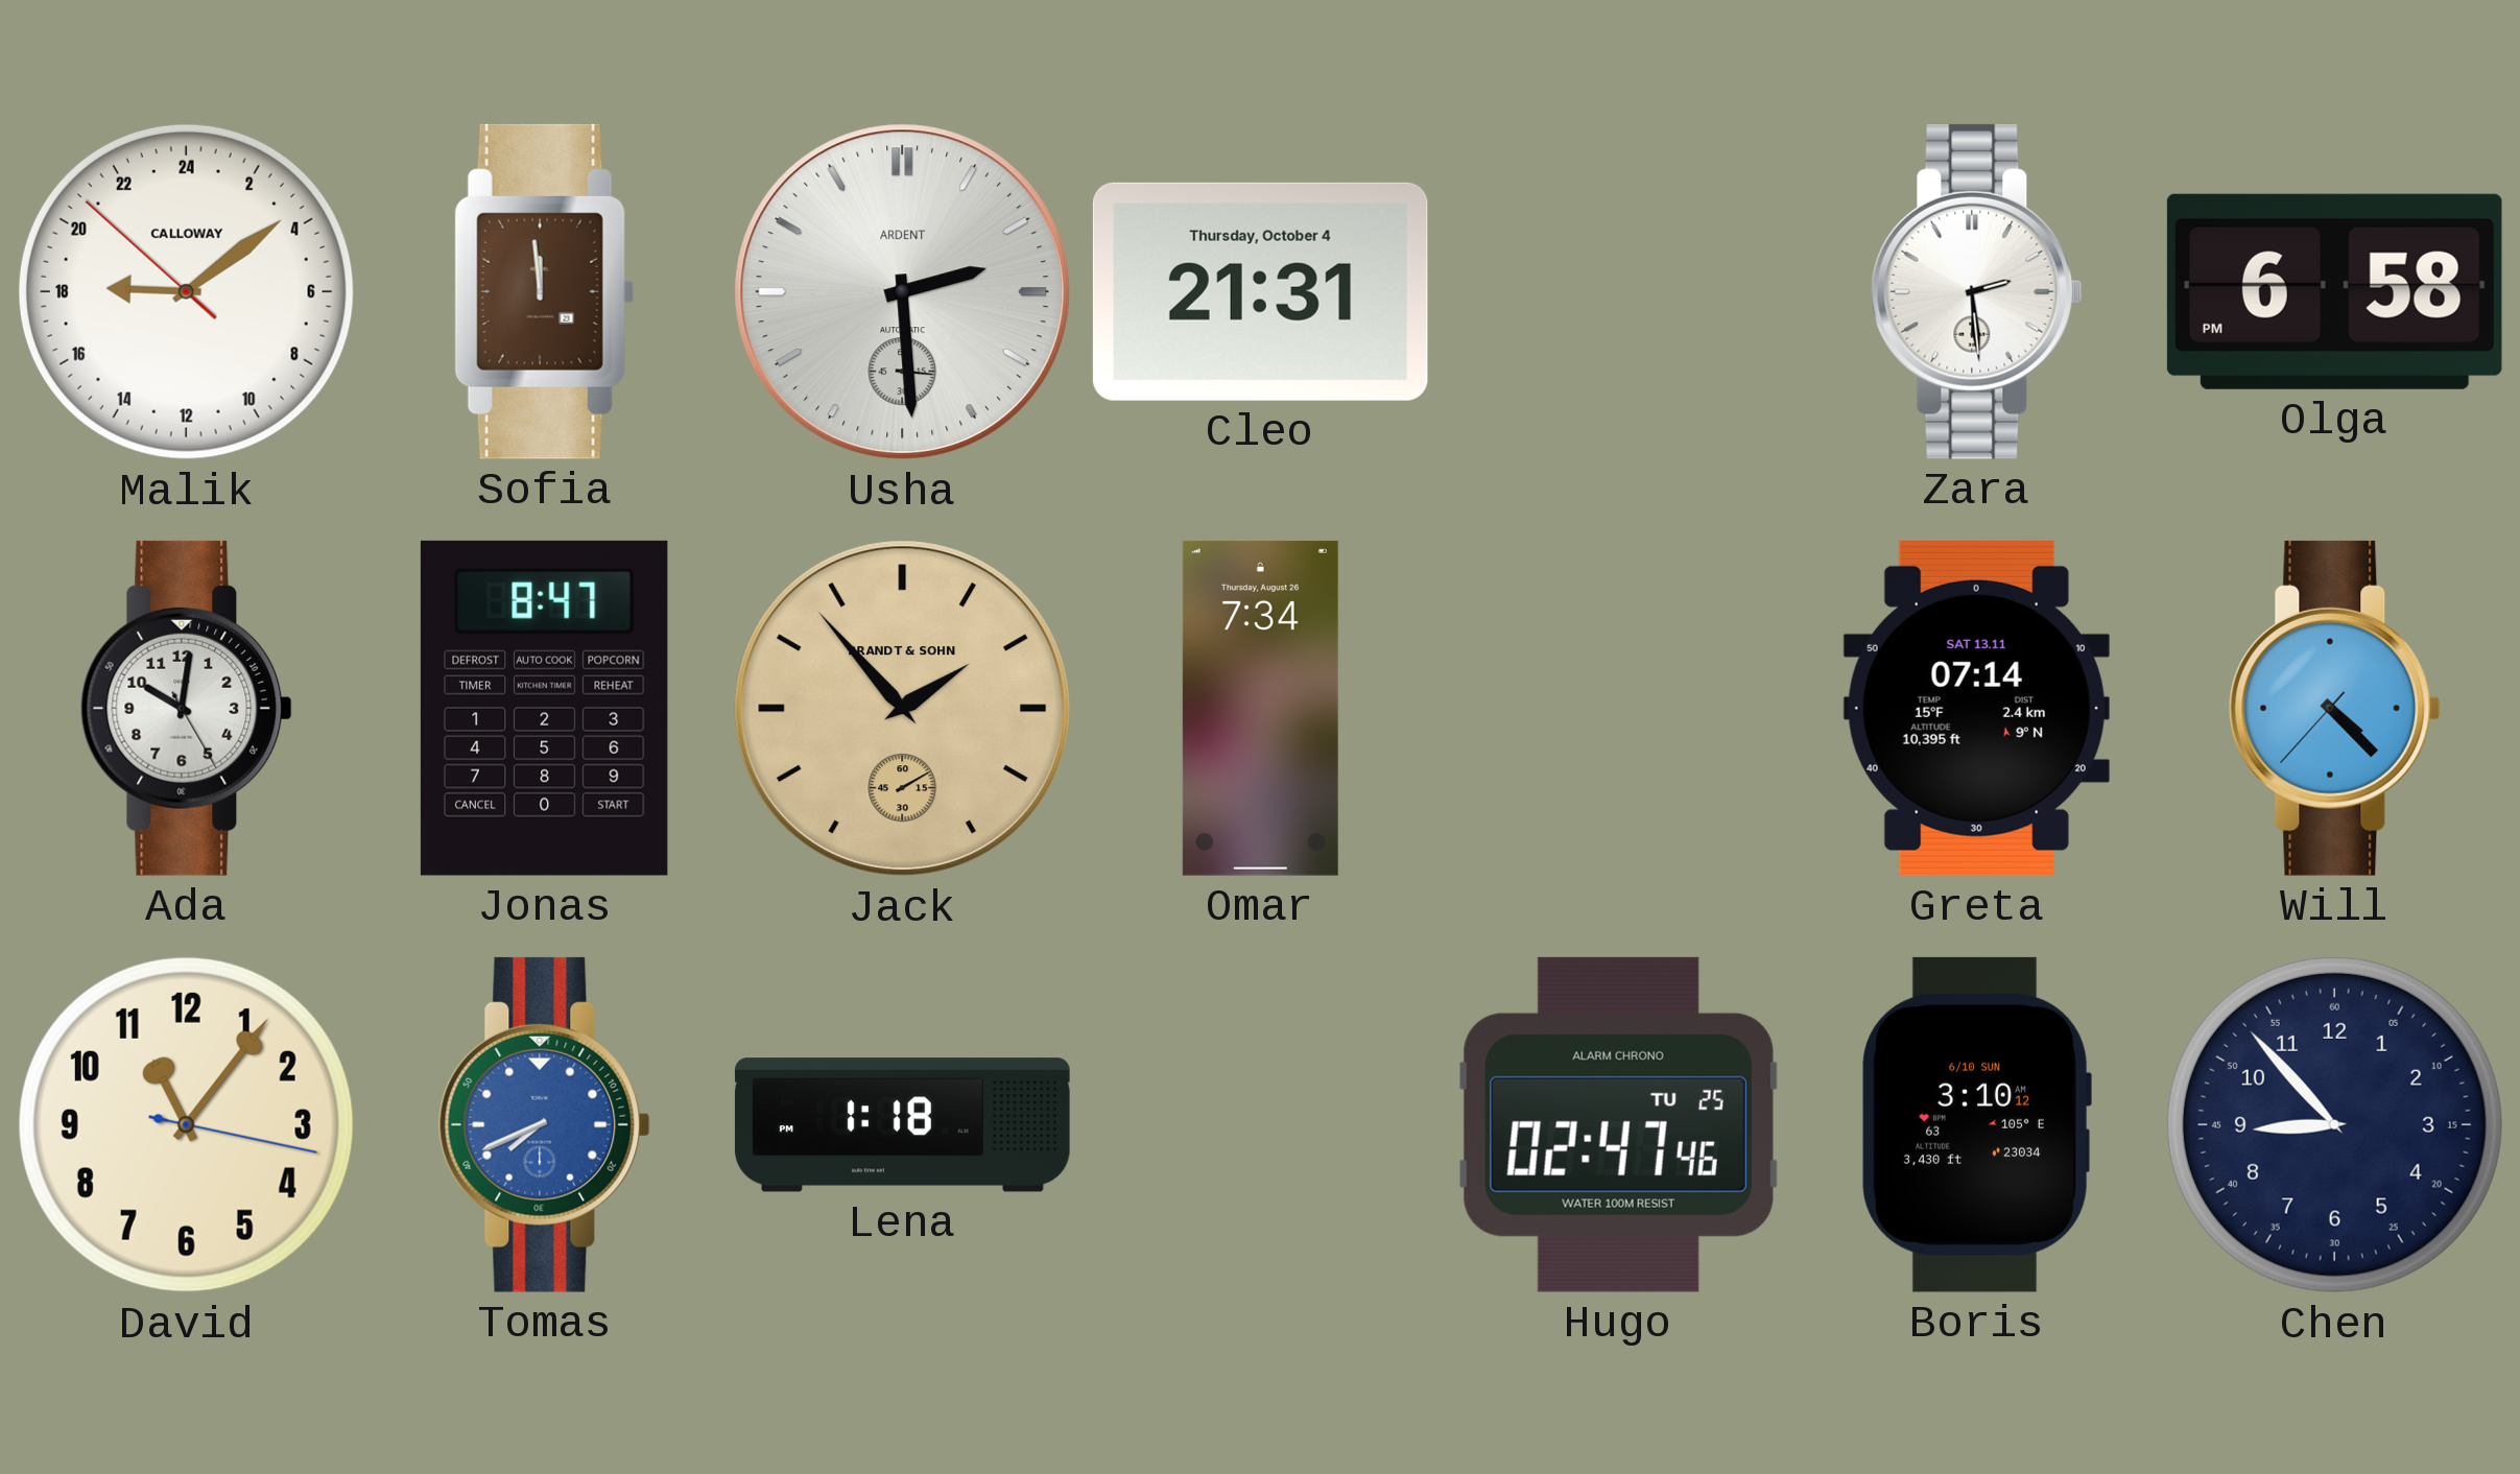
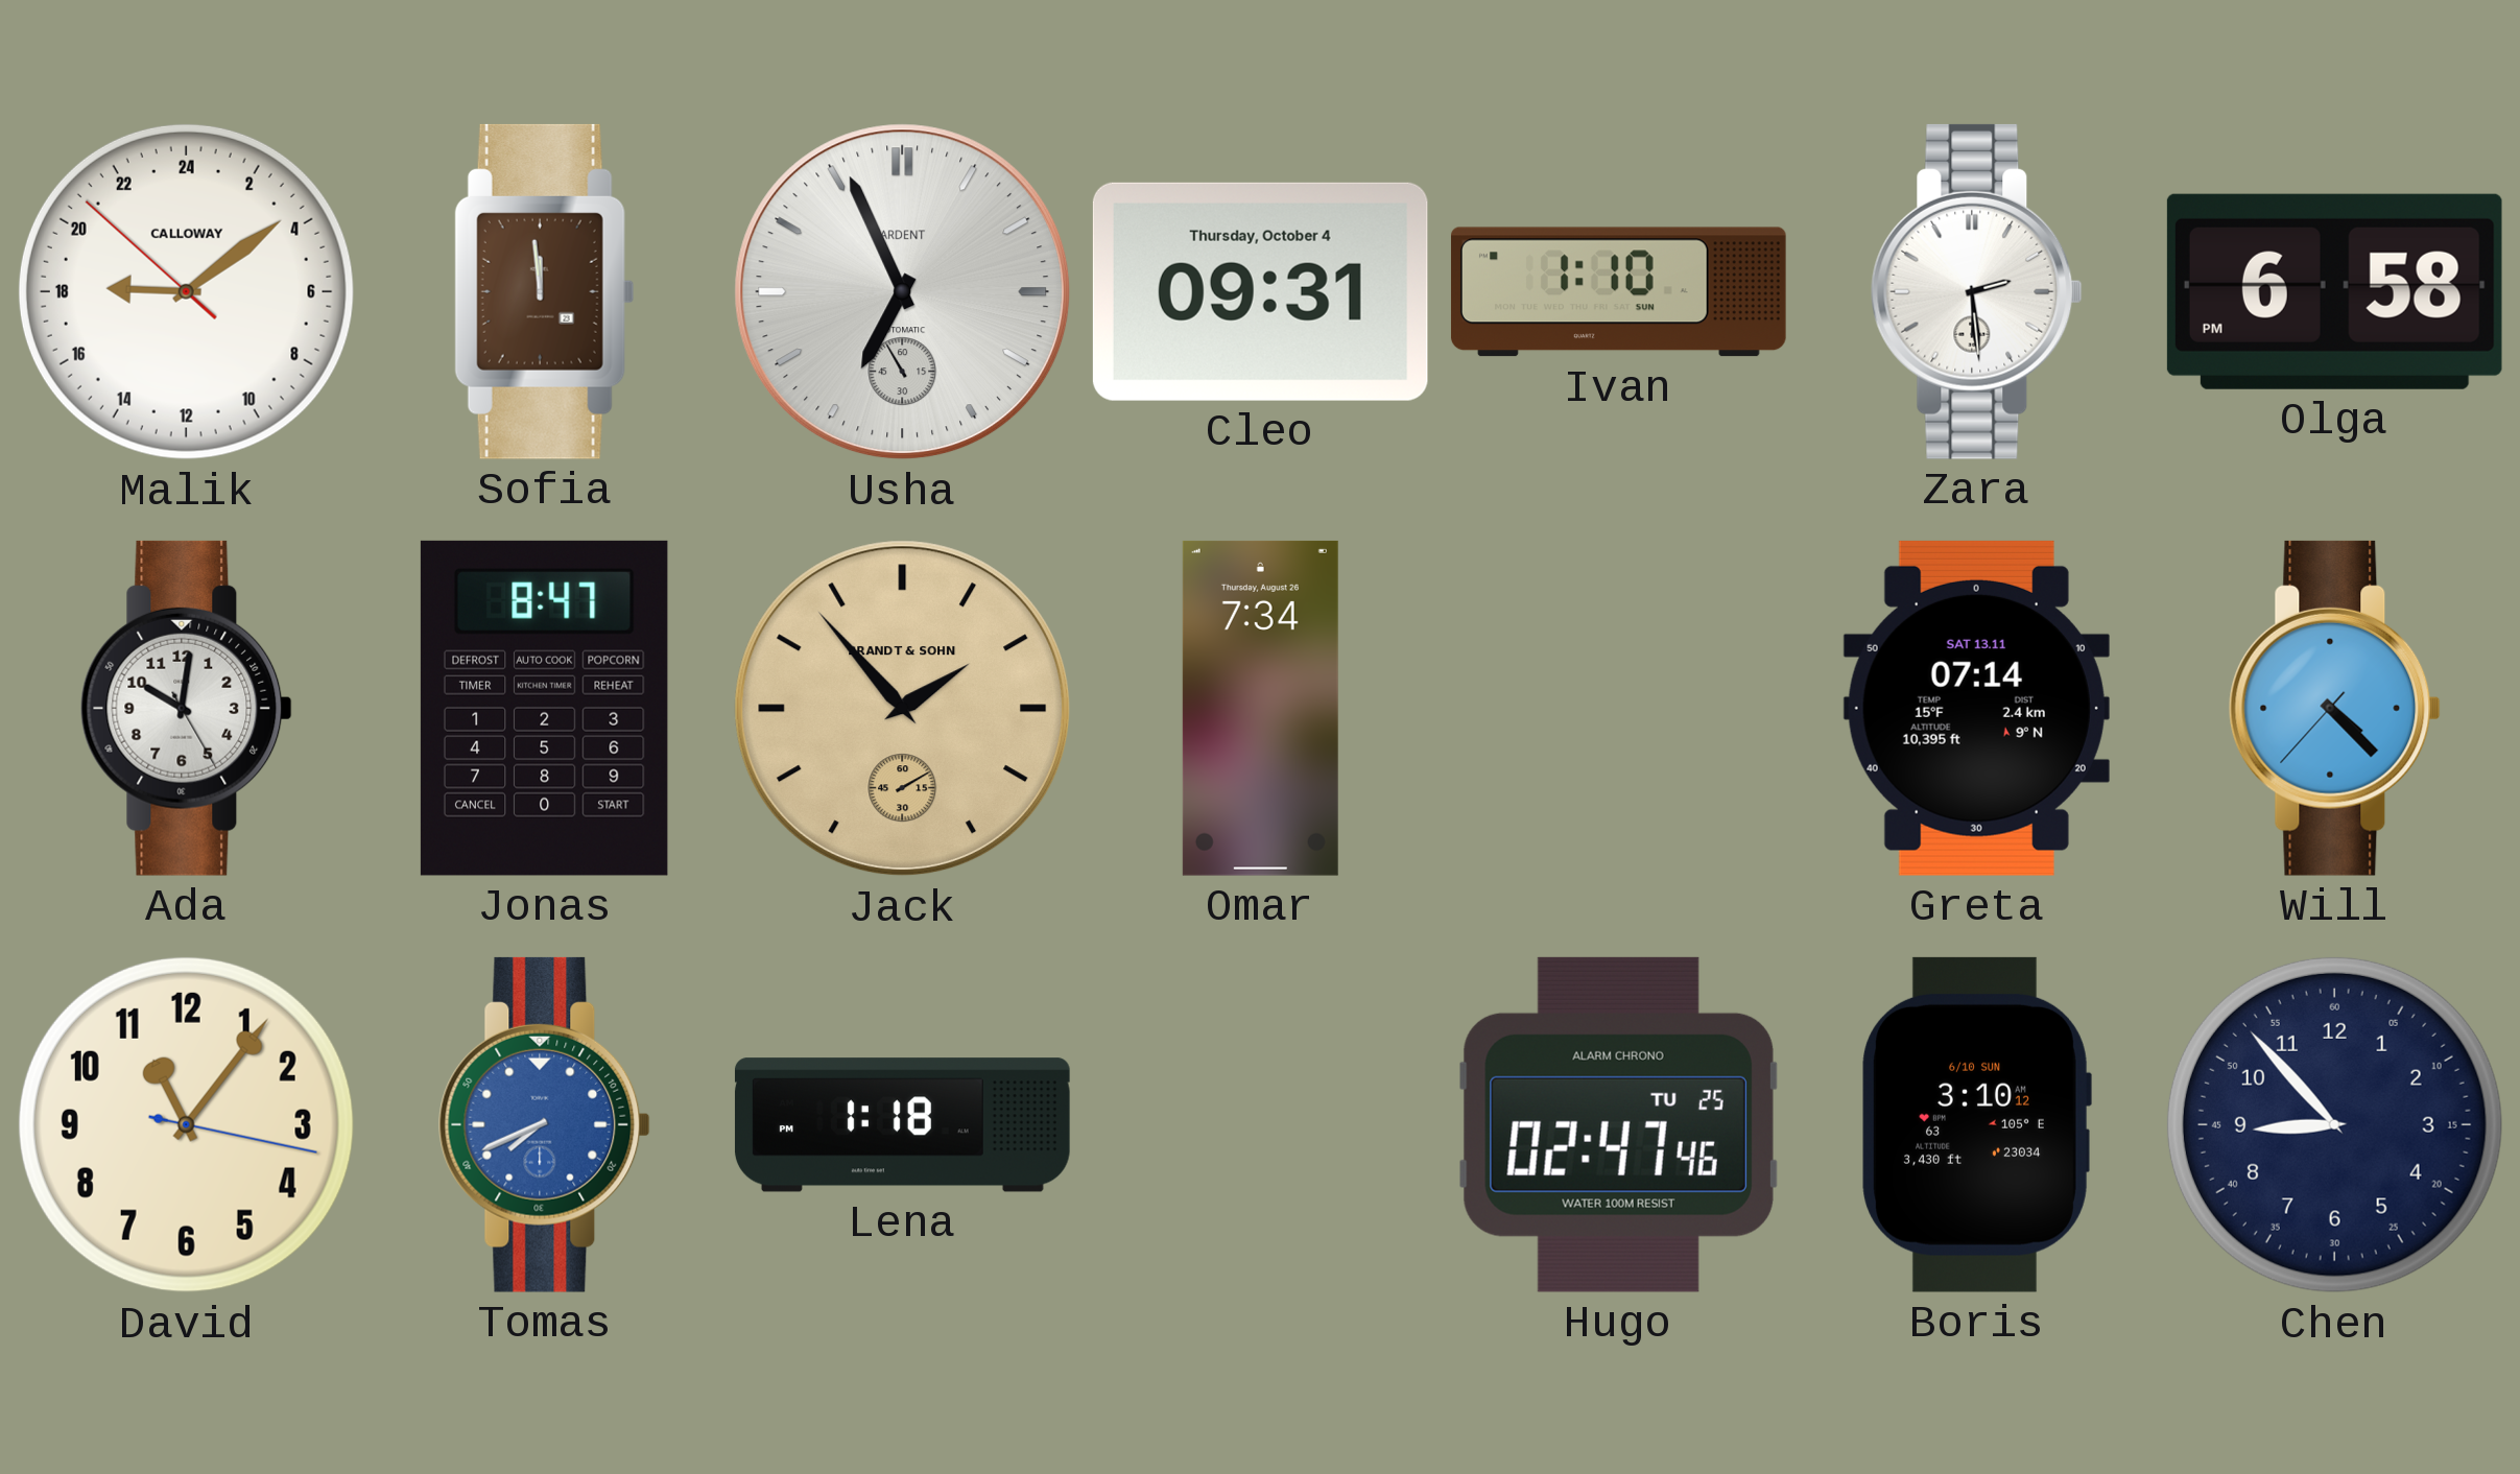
Usha: 2:29 -> 6:55 (903, 292)
Cleo: 21:31 -> 09:31 (1260, 291)
Ivan: none -> 1:10 (1618, 292)
